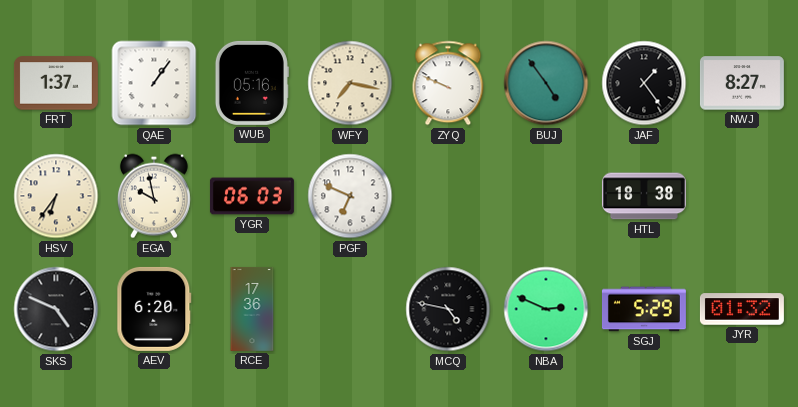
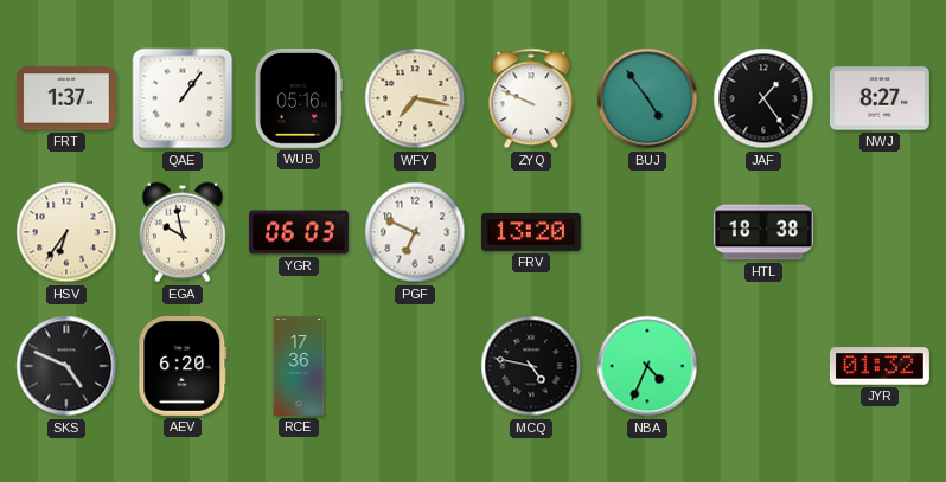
FRV: none -> 13:20 (531, 232)
NBA: 2:49 -> 4:34 (647, 366)
SGJ: 5:29 -> none (644, 309)
